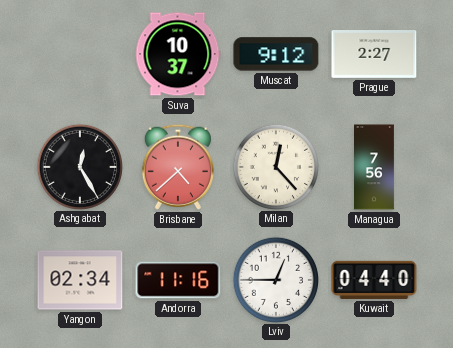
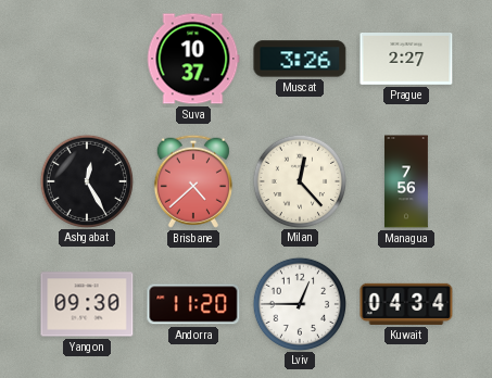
Muscat: 9:12 -> 3:26 (300, 59)
Yangon: 02:34 -> 09:30 (87, 304)
Andorra: 11:16 -> 11:20 (193, 304)
Kuwait: 04:40 -> 04:34 (406, 304)
